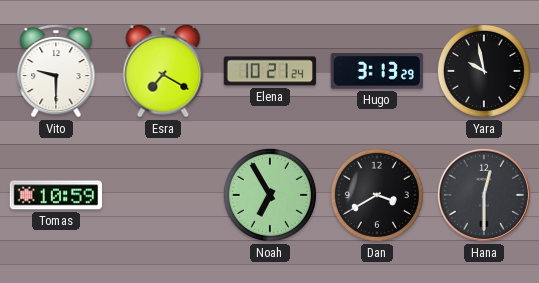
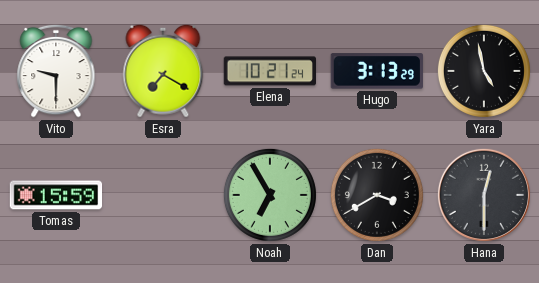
Yara: 9:58 -> 4:58 (484, 71)
Tomas: 10:59 -> 15:59 (56, 195)
